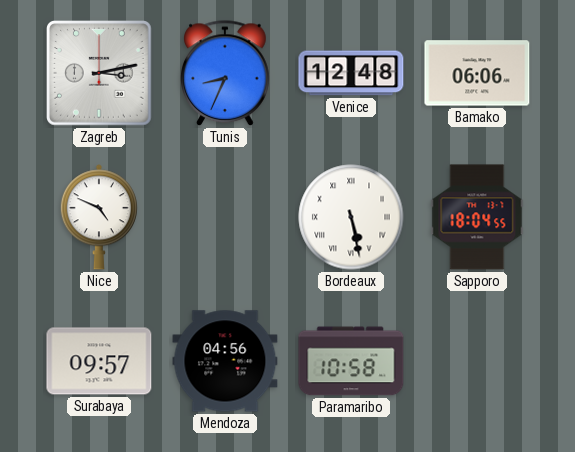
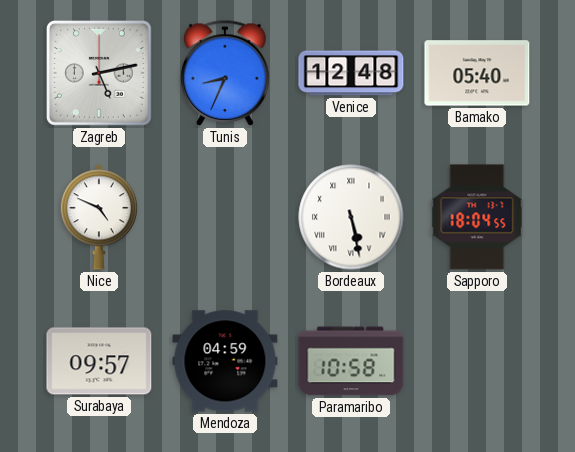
Zagreb: 3:13 -> 5:13 (100, 74)
Bamako: 06:06 -> 05:40 (477, 73)
Mendoza: 04:56 -> 04:59 (225, 361)
